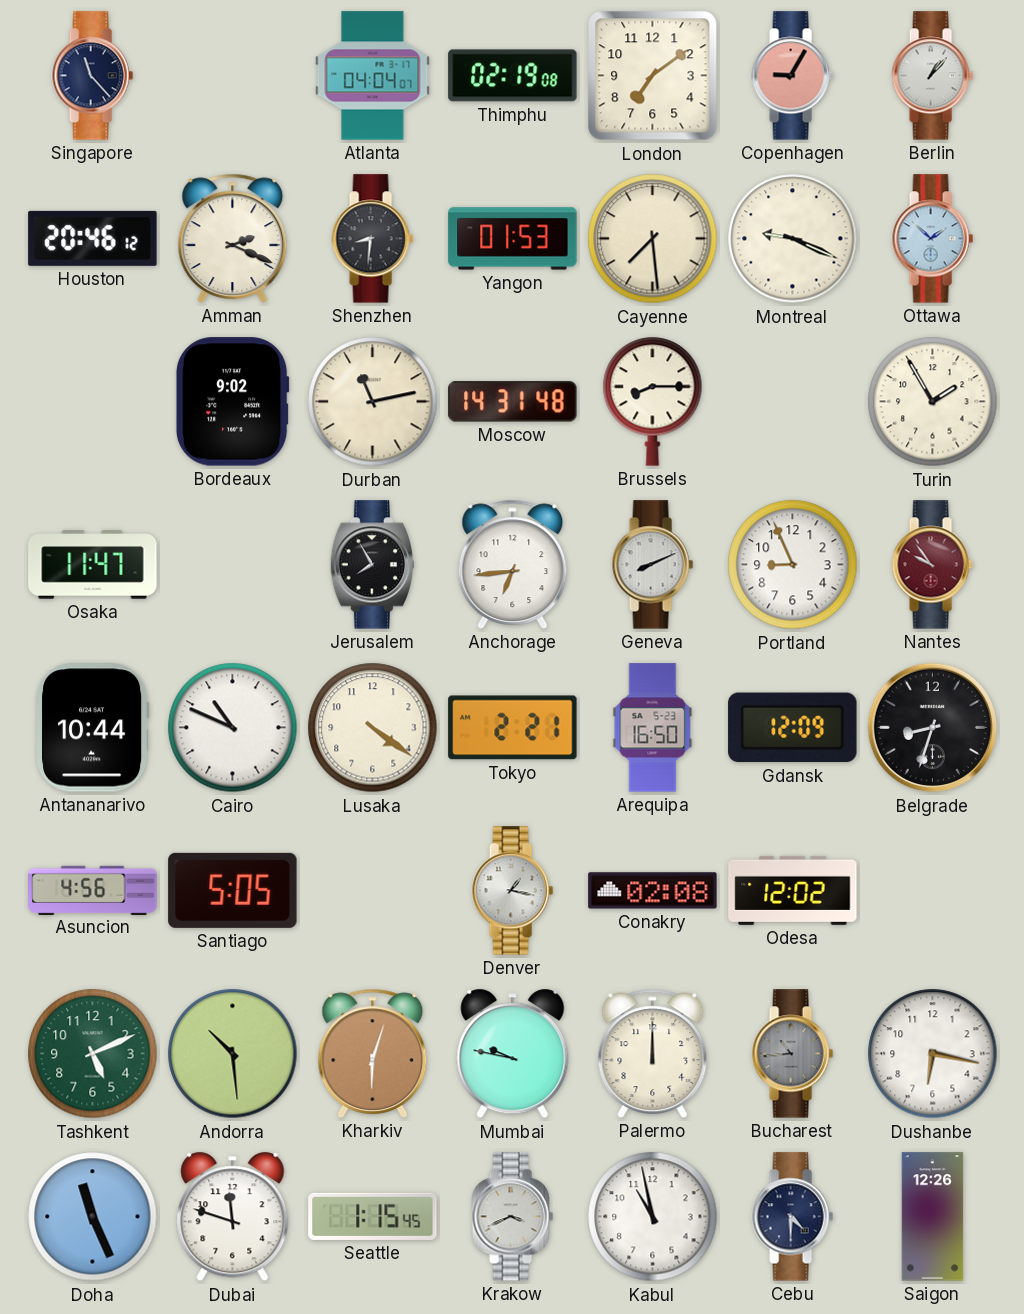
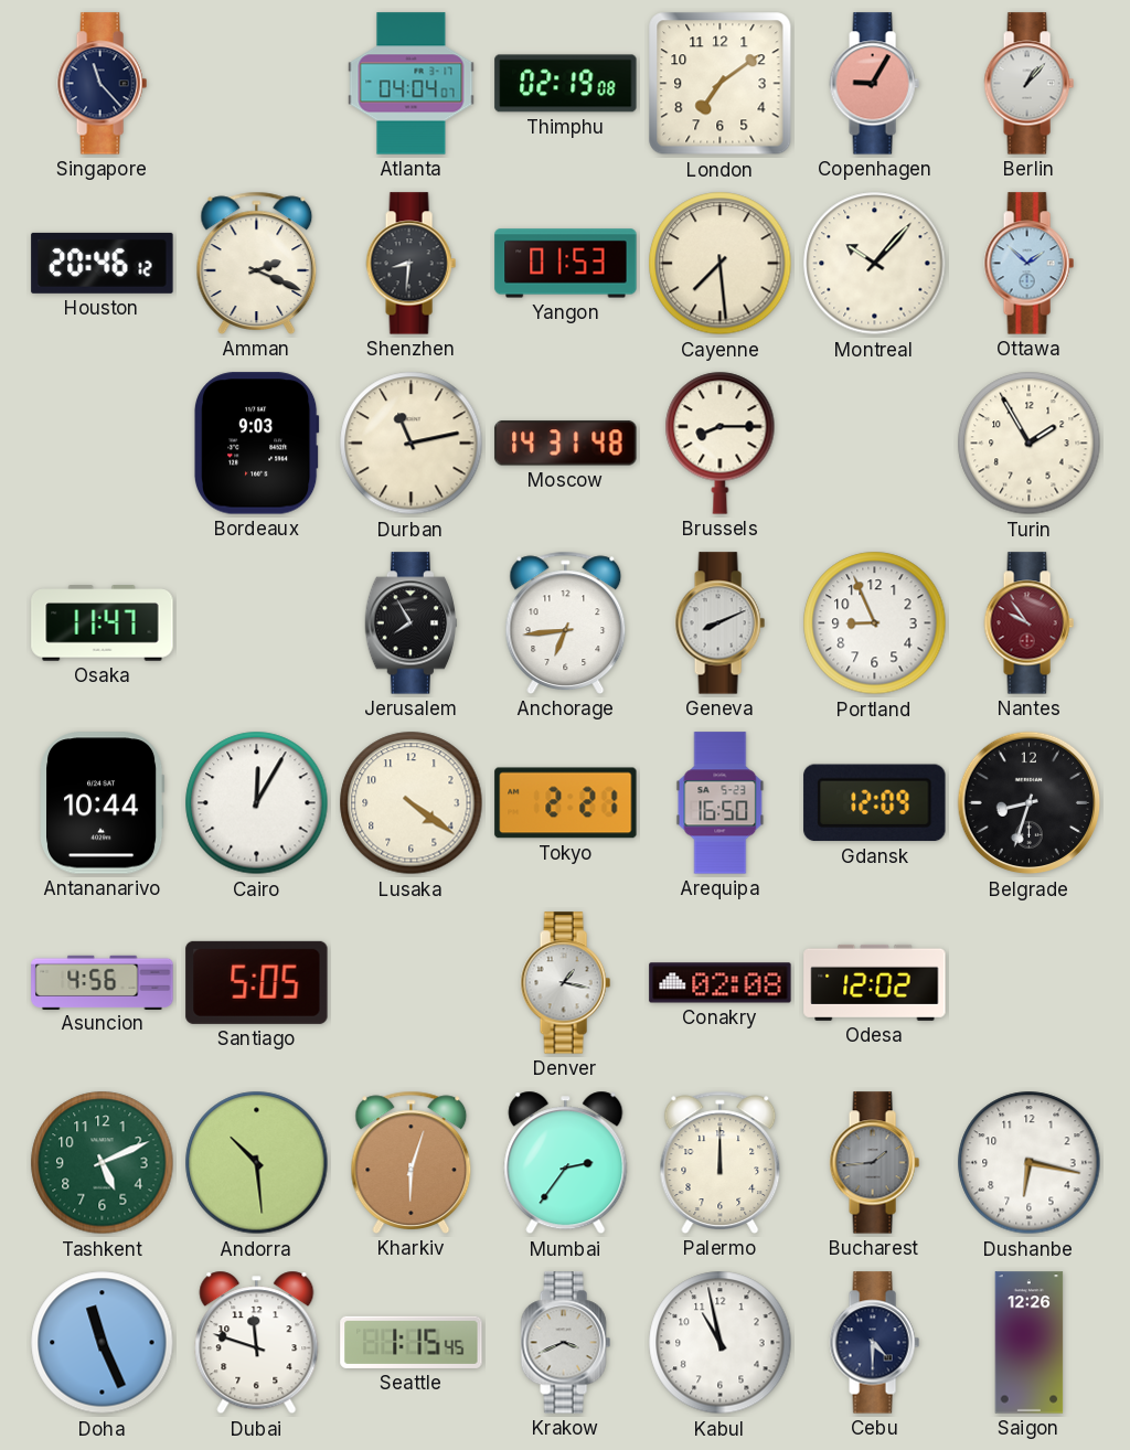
Montreal: 9:19 -> 10:07 (875, 264)
Bordeaux: 9:02 -> 9:03 (256, 444)
Cairo: 10:49 -> 12:05 (257, 803)
Mumbai: 9:47 -> 2:36 (566, 1163)
Bucharest: 10:44 -> 1:44 (874, 1163)
